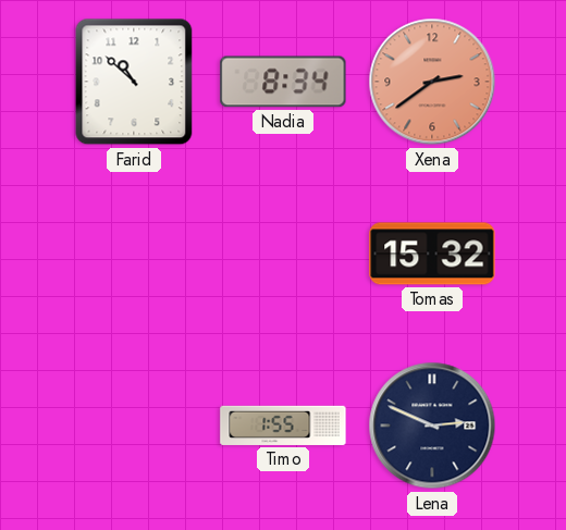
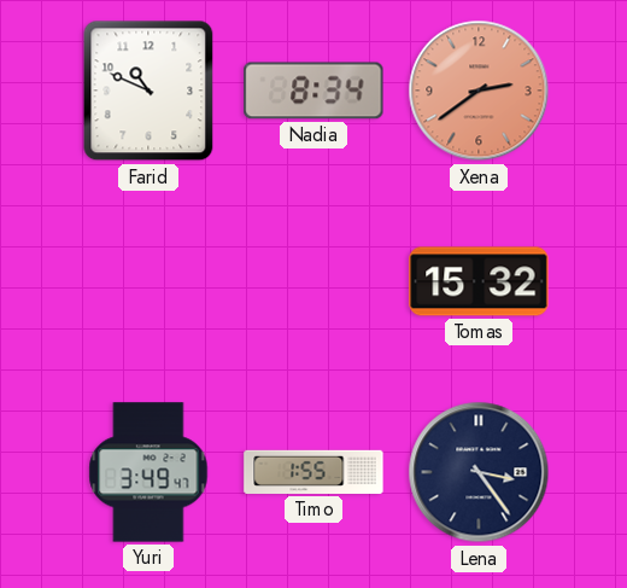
Farid: 10:52 -> 10:49 (148, 91)
Yuri: none -> 3:49 (148, 472)
Lena: 2:49 -> 3:24 (479, 472)
